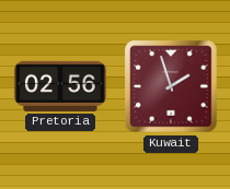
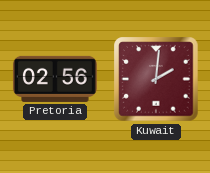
Kuwait: 1:57 -> 2:01 (156, 79)
